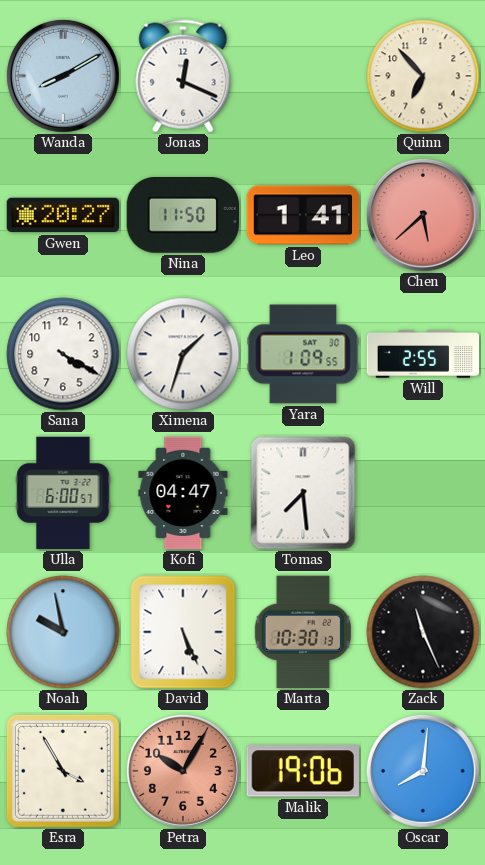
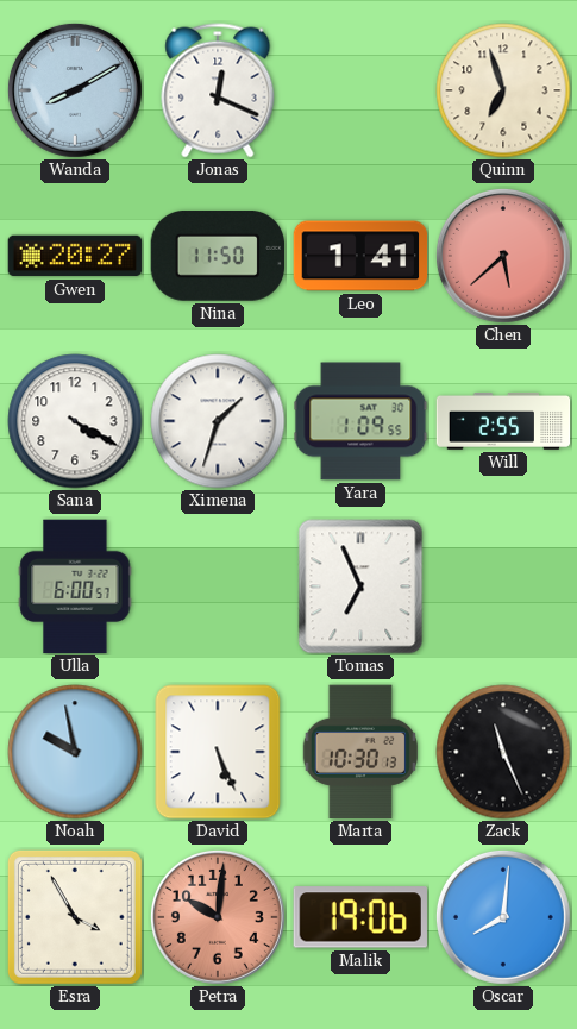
Quinn: 6:53 -> 6:57 (503, 90)
Kofi: 04:47 -> none (183, 493)
Tomas: 7:29 -> 6:56 (360, 586)
Petra: 10:05 -> 10:01 (218, 917)
